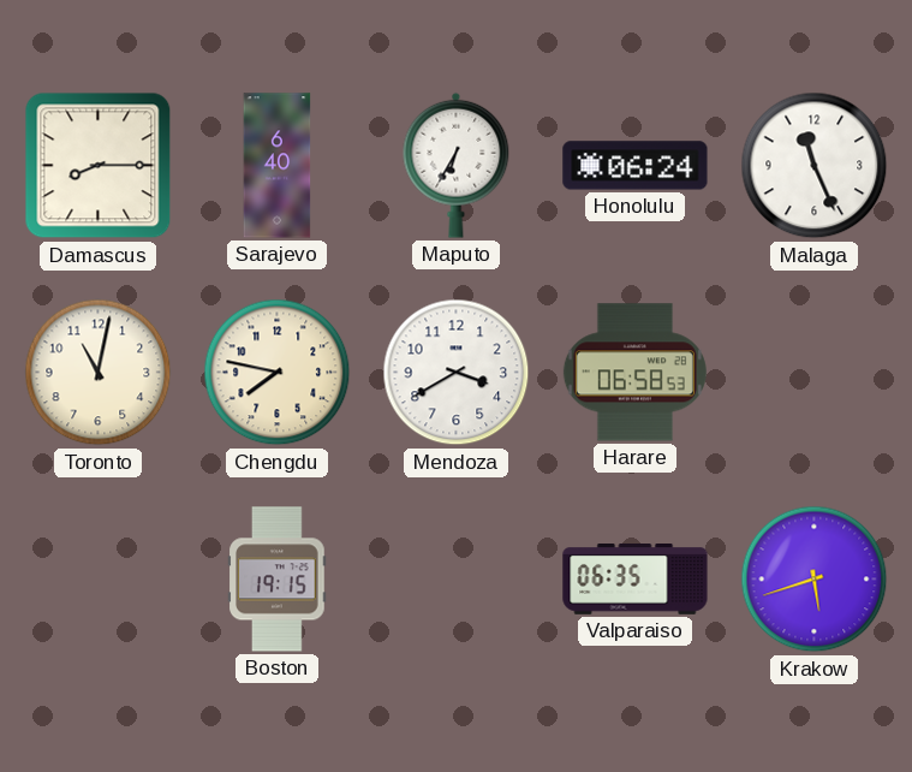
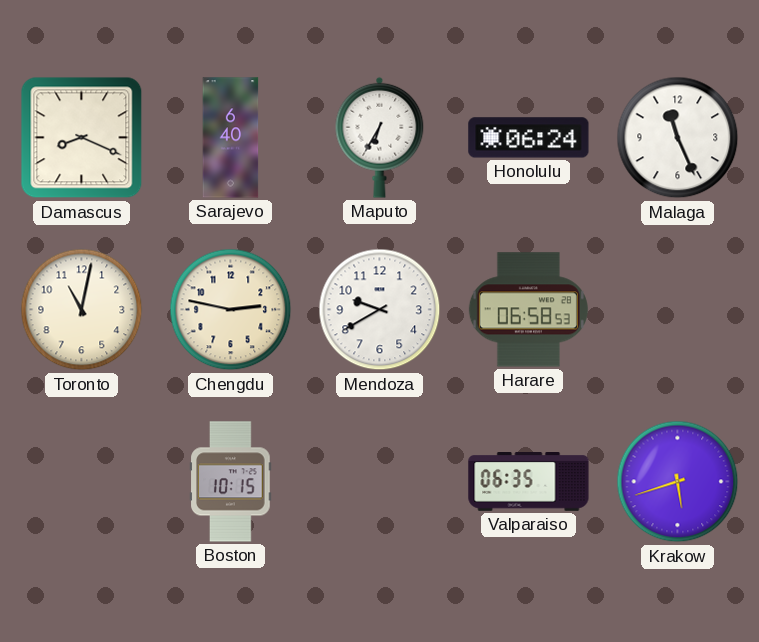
Damascus: 8:15 -> 8:19 (82, 138)
Chengdu: 7:47 -> 2:47 (231, 310)
Mendoza: 3:40 -> 9:40 (380, 310)
Boston: 19:15 -> 10:15 (231, 482)
